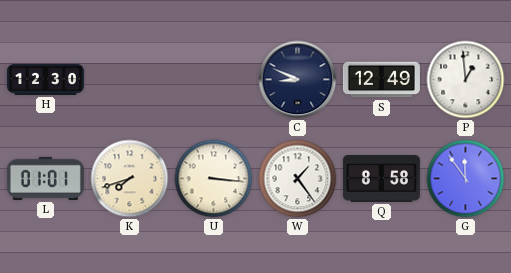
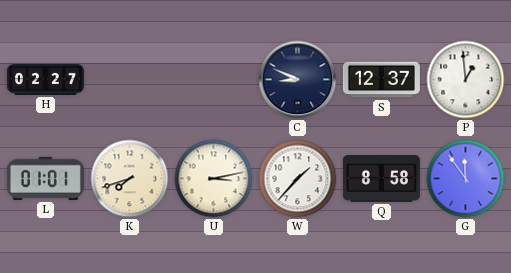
H: 12:30 -> 02:27 (45, 79)
S: 12:49 -> 12:37 (381, 80)
U: 3:16 -> 3:13 (214, 179)
W: 1:24 -> 1:37 (298, 179)
